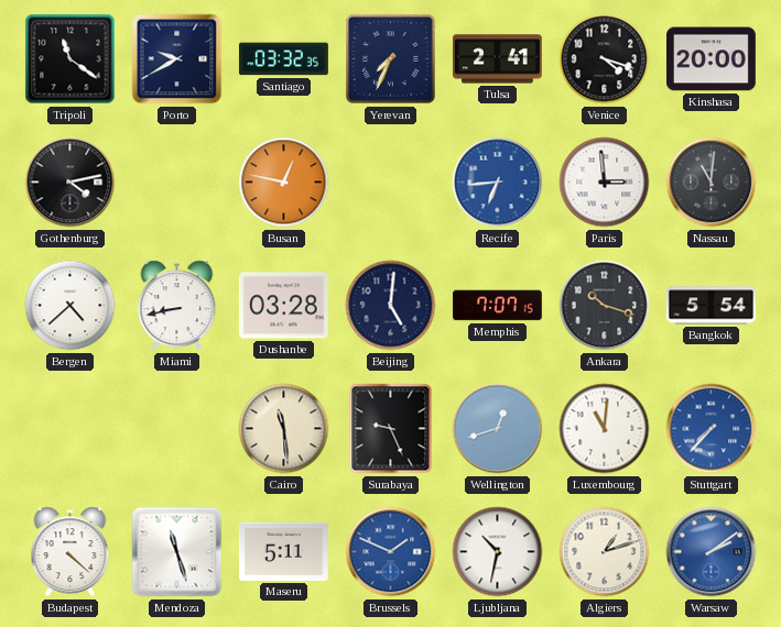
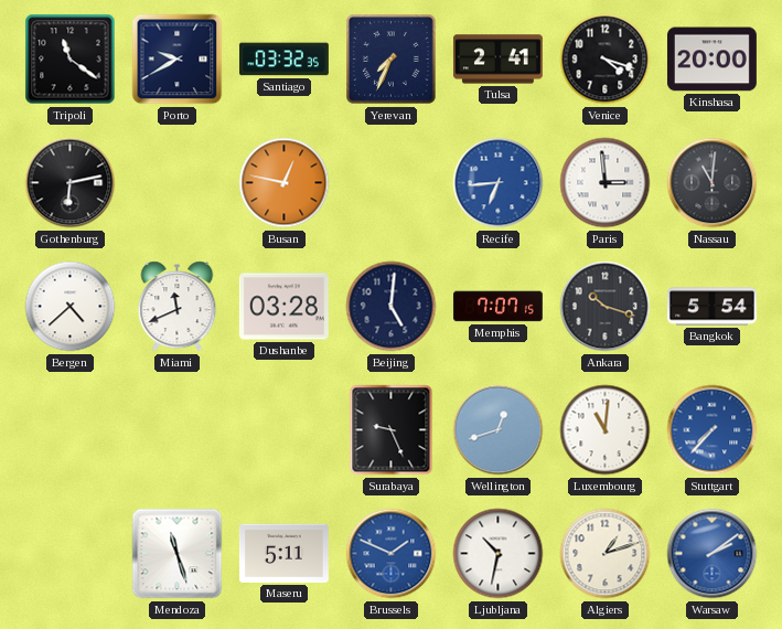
Gothenburg: 4:13 -> 6:13 (71, 183)
Miami: 8:43 -> 11:41 (178, 307)
Cairo: 11:29 -> none (284, 429)
Budapest: 4:22 -> none (70, 552)
